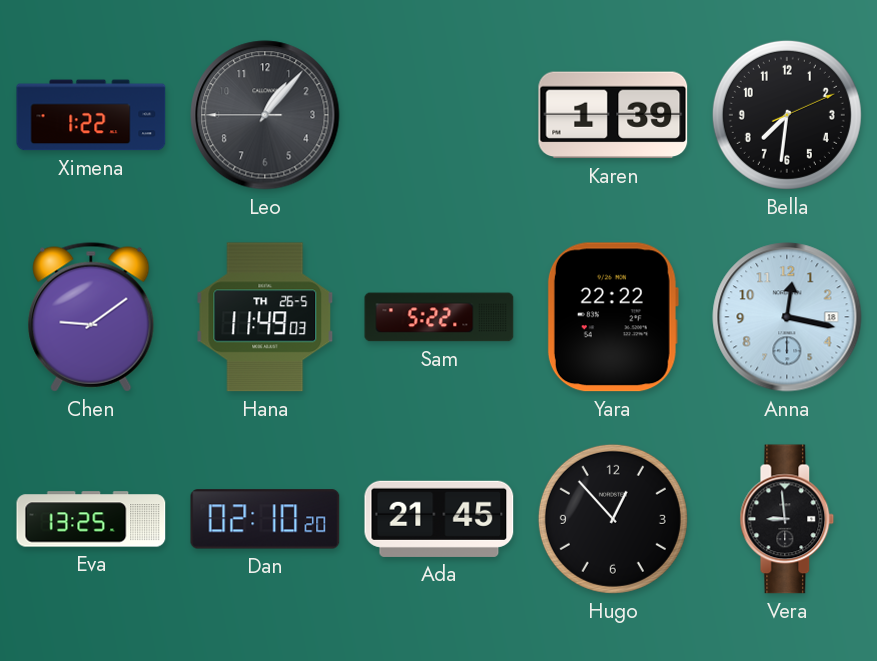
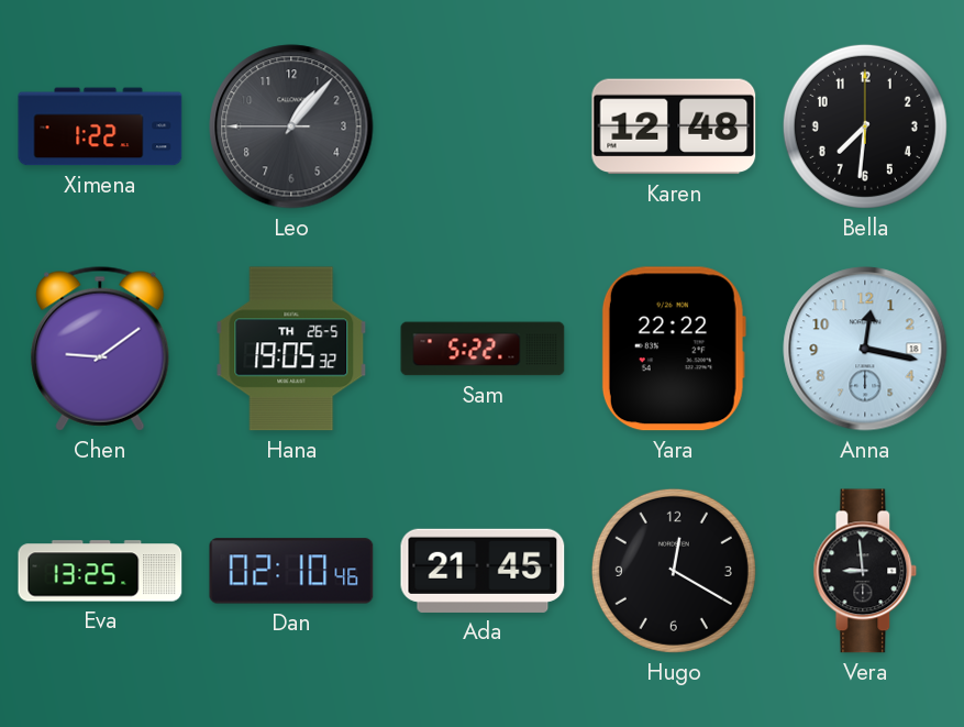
Karen: 1:39 -> 12:48 (674, 126)
Bella: 7:31:11 -> 7:31:00 (865, 126)
Hana: 11:49 -> 19:05 (291, 349)
Dan: 02:10:20 -> 02:10:46 (291, 571)
Hugo: 12:53 -> 12:20 (674, 571)
